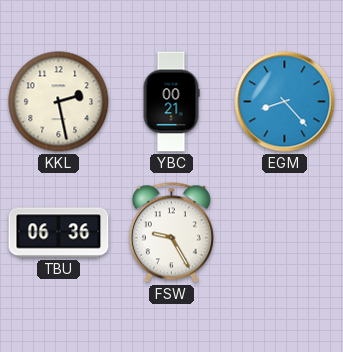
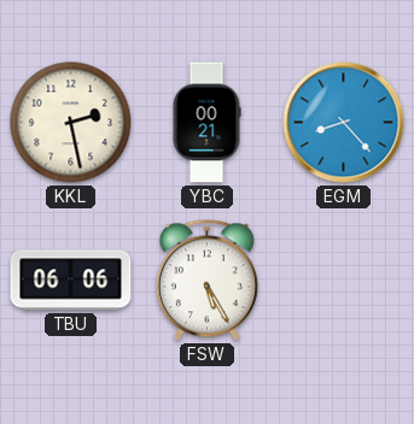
TBU: 06:36 -> 06:06 (71, 281)
FSW: 9:25 -> 5:25 (206, 281)
